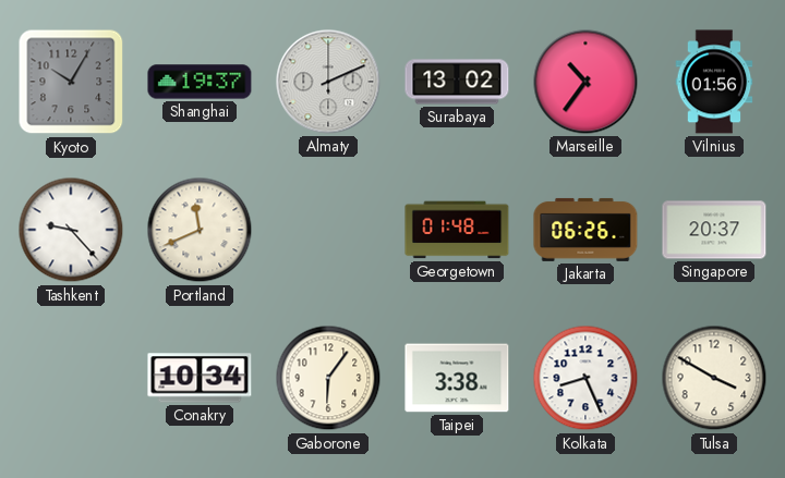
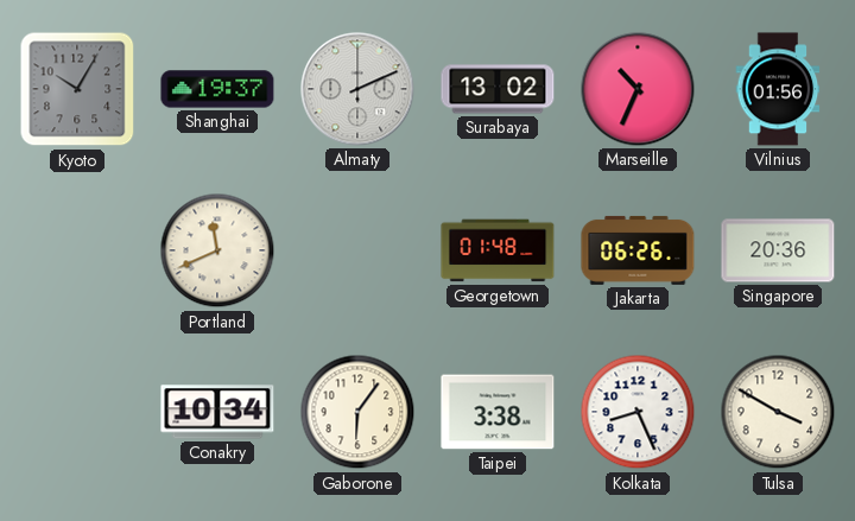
Marseille: 10:36 -> 10:34 (638, 89)
Tashkent: 9:23 -> none (71, 230)
Singapore: 20:37 -> 20:36 (778, 250)
